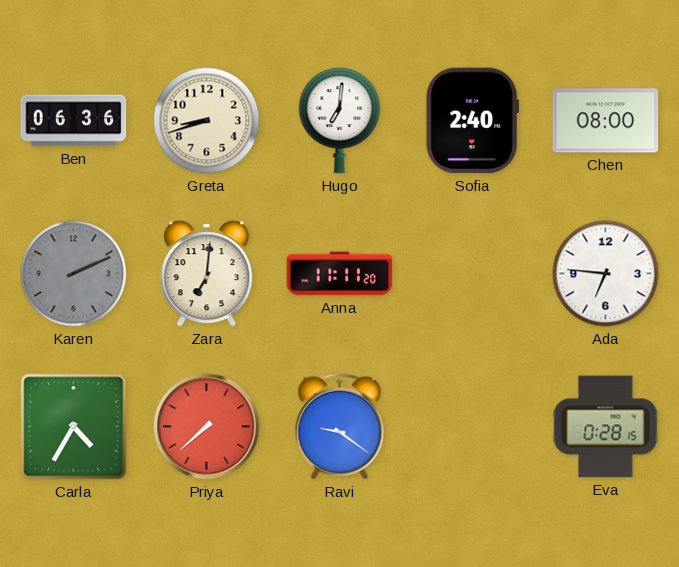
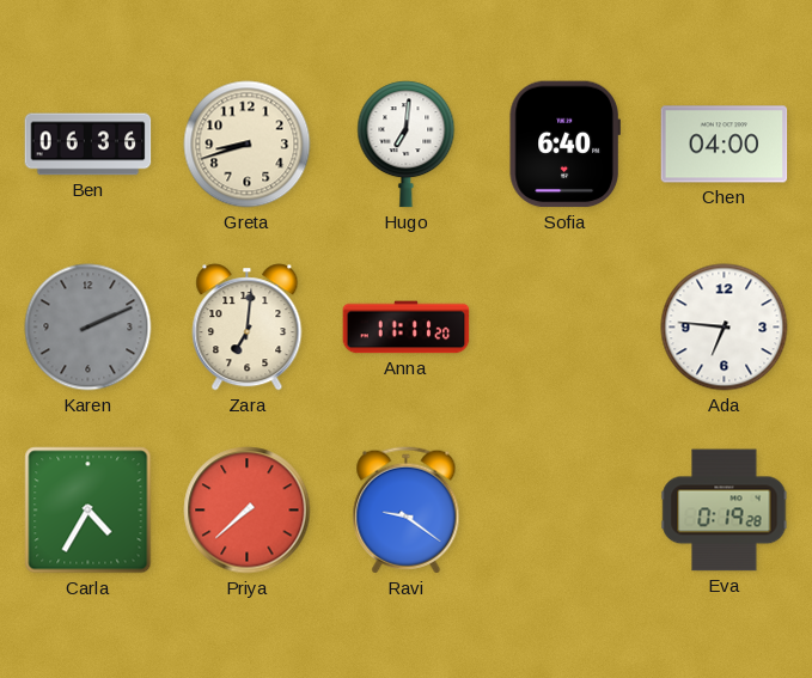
Sofia: 2:40 -> 6:40 (564, 145)
Chen: 08:00 -> 04:00 (725, 145)
Eva: 0:28 -> 0:19 (725, 511)
